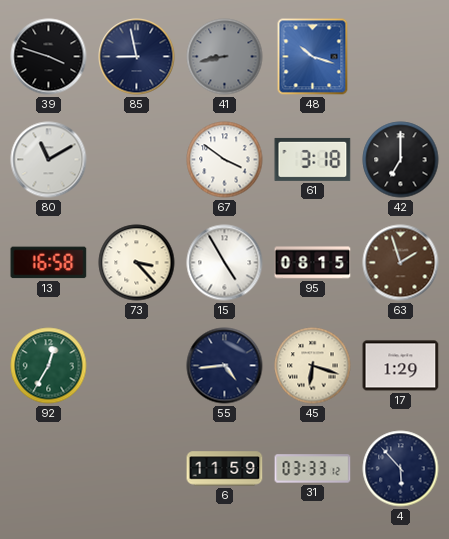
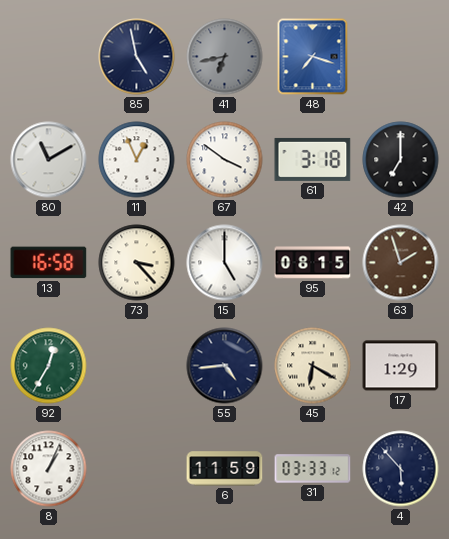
39: 3:48 -> none (49, 57)
85: 8:58 -> 4:58 (137, 57)
41: 8:43 -> 6:43 (225, 57)
48: 10:18 -> 7:18 (313, 57)
11: none -> 12:56 (137, 160)
15: 4:55 -> 5:00 (225, 263)
45: 6:18 -> 6:20 (313, 366)
8: none -> 1:04 (49, 469)
